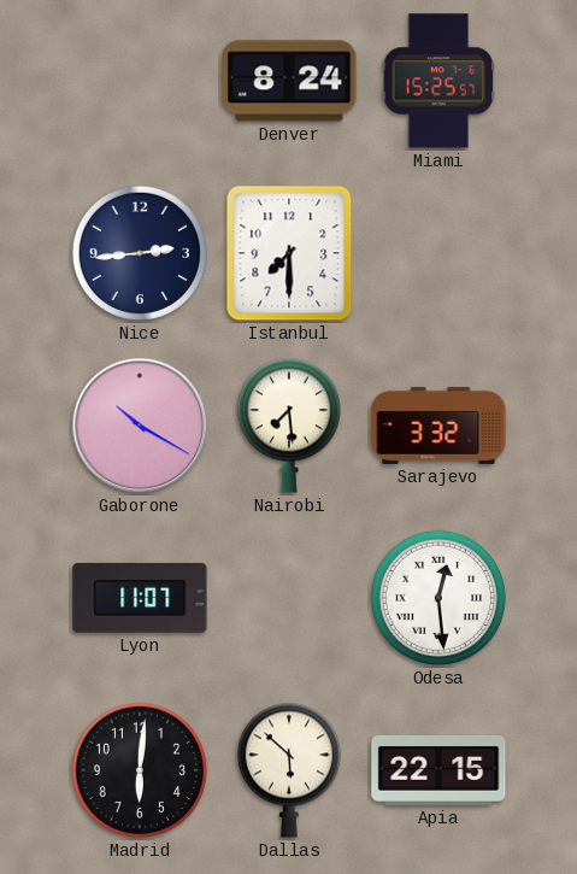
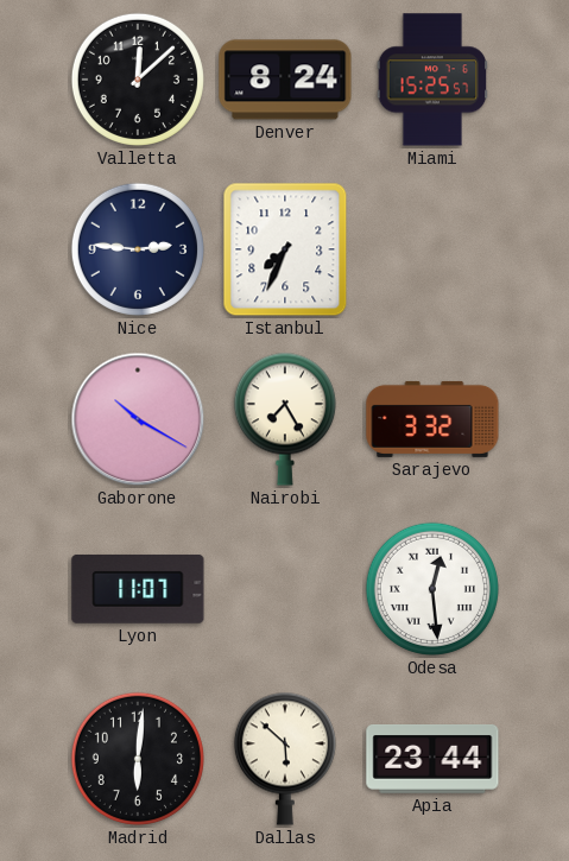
Valletta: none -> 12:08 (138, 80)
Nice: 2:44 -> 2:46 (138, 249)
Istanbul: 7:30 -> 7:34 (285, 249)
Nairobi: 7:29 -> 7:25 (285, 419)
Apia: 22:15 -> 23:44 (432, 760)
